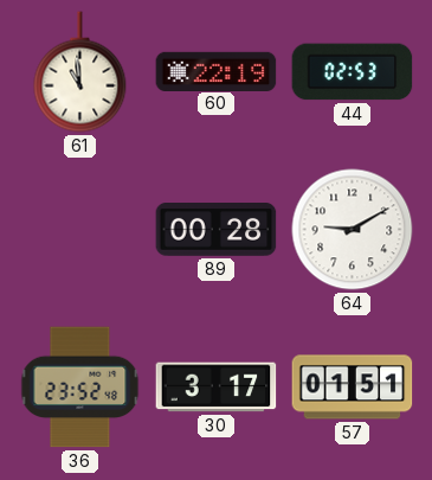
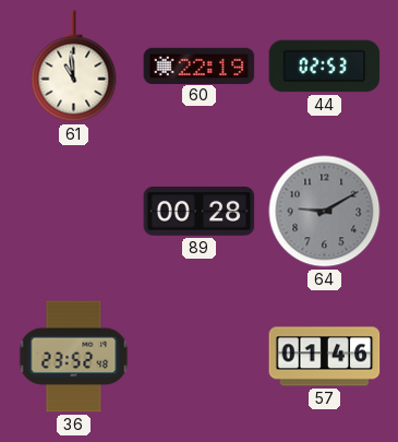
64 dial: white -> grey (325, 212)
30: 3:17 -> none (217, 388)
57: 01:51 -> 01:46 (325, 357)
